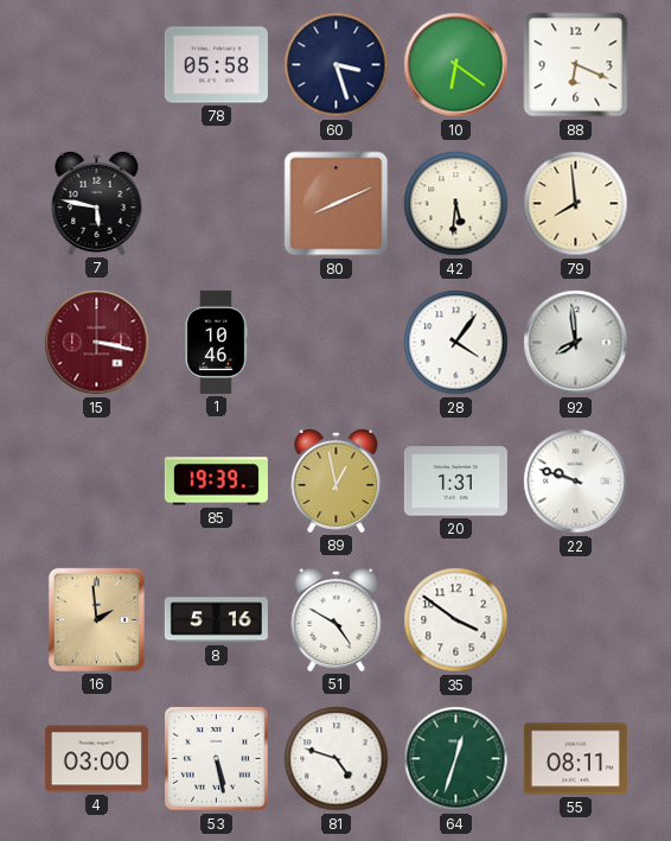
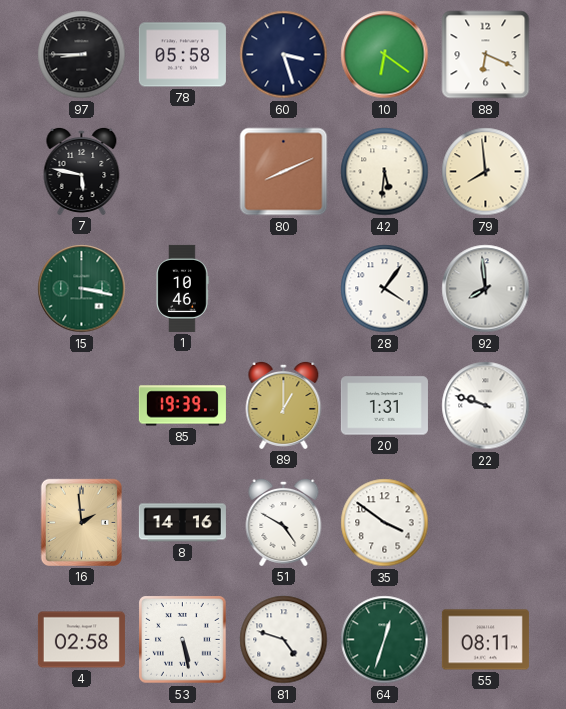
97: none -> 8:45 (82, 55)
15 dial: burgundy -> green (82, 289)
89: 12:58 -> 1:00 (284, 405)
8: 5:16 -> 14:16 (182, 523)
4: 03:00 -> 02:58 (81, 640)
